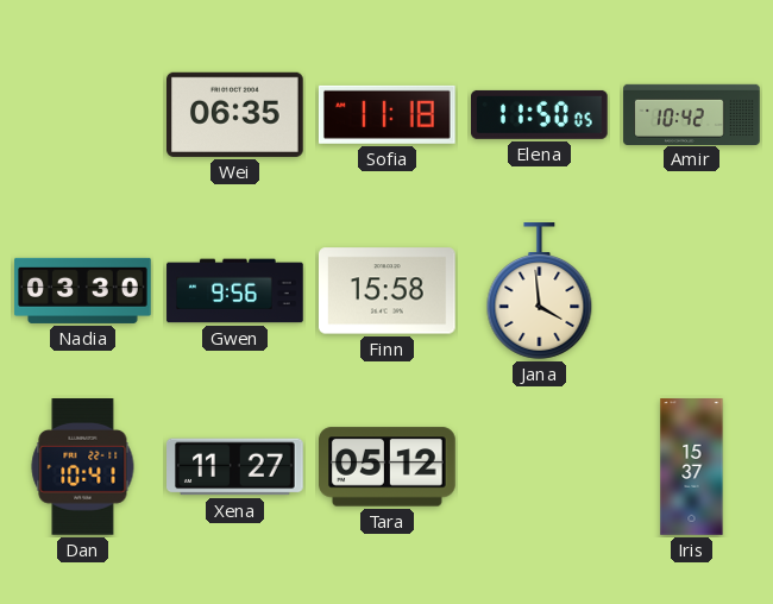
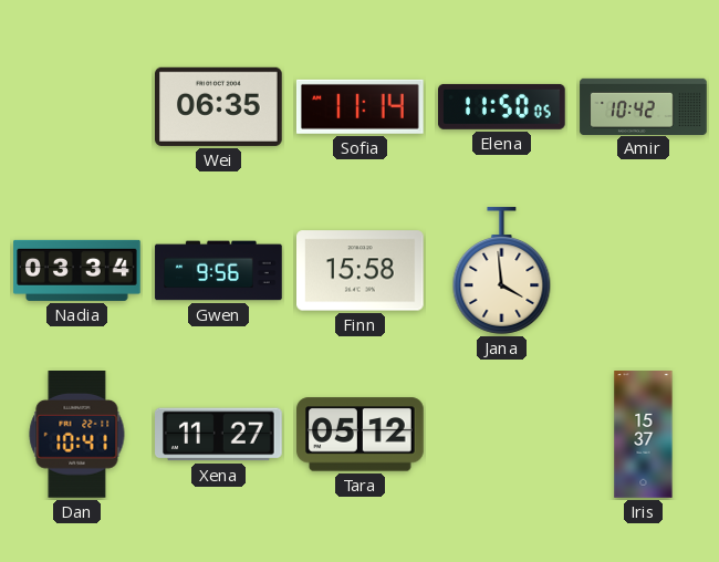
Sofia: 11:18 -> 11:14 (359, 106)
Nadia: 03:30 -> 03:34 (77, 270)
